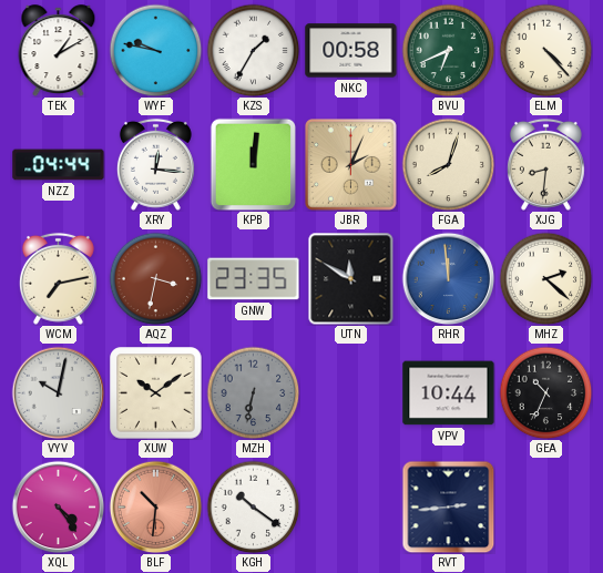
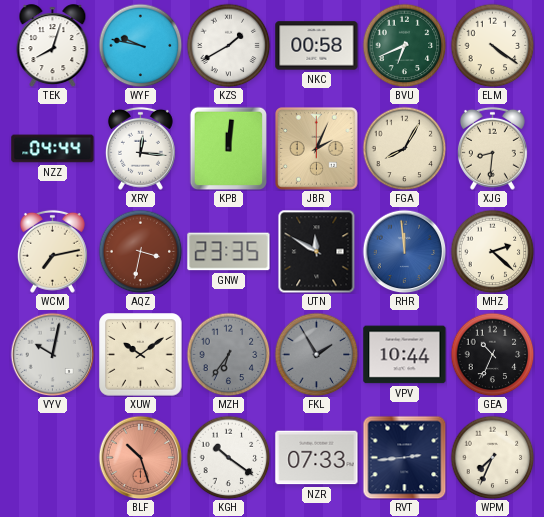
TEK: 1:10 -> 8:03 (53, 46)
KZS: 1:35 -> 1:40 (228, 45)
ELM: 4:23 -> 4:21 (492, 45)
FGA: 8:03 -> 8:05 (404, 148)
MZH: 6:32 -> 6:36 (228, 354)
FKL: none -> 1:55 (316, 354)
XQL: 4:24 -> none (58, 507)
BLF: 10:31 -> 10:27 (140, 457)
NZR: none -> 07:33 (317, 458)
WPM: none -> 7:34 (492, 457)
